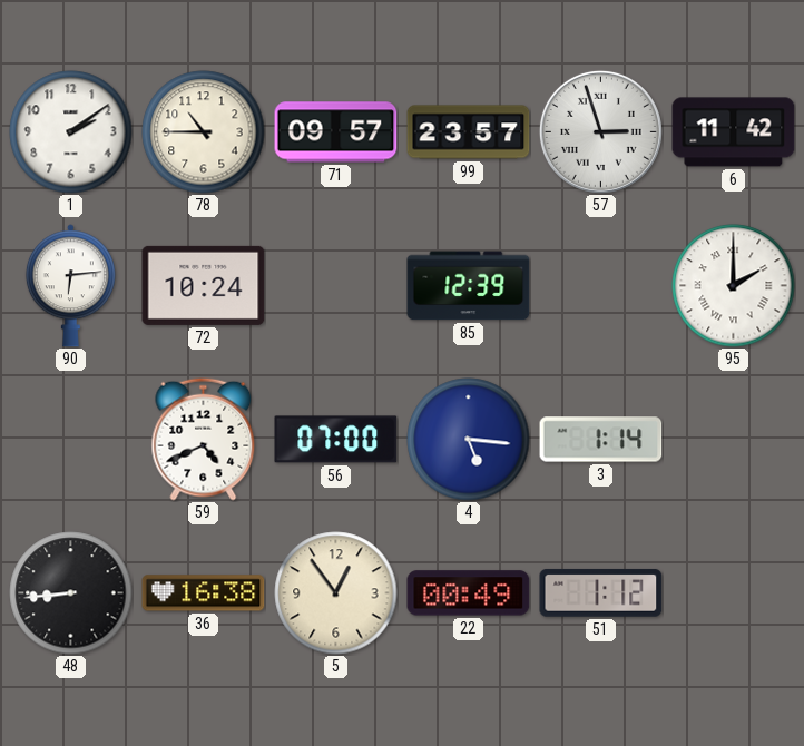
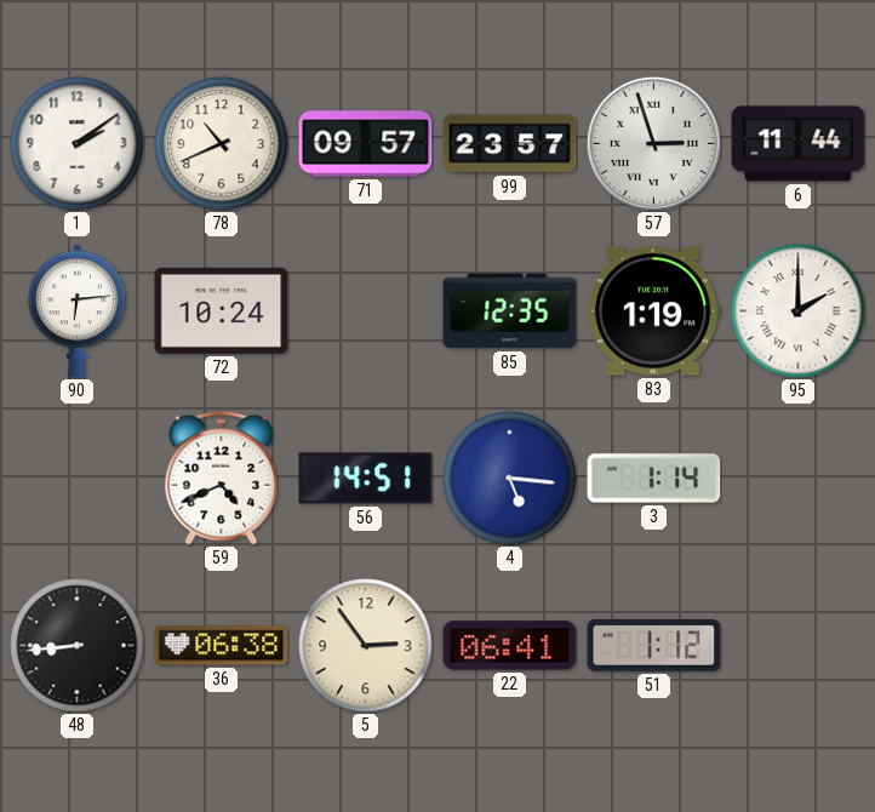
78: 10:45 -> 10:41 (222, 144)
6: 11:42 -> 11:44 (799, 144)
85: 12:39 -> 12:35 (510, 311)
83: none -> 1:19 (653, 311)
56: 07:00 -> 14:51 (366, 479)
36: 16:38 -> 06:38 (222, 646)
5: 12:54 -> 2:54 (366, 646)
22: 00:49 -> 06:41 (510, 646)
